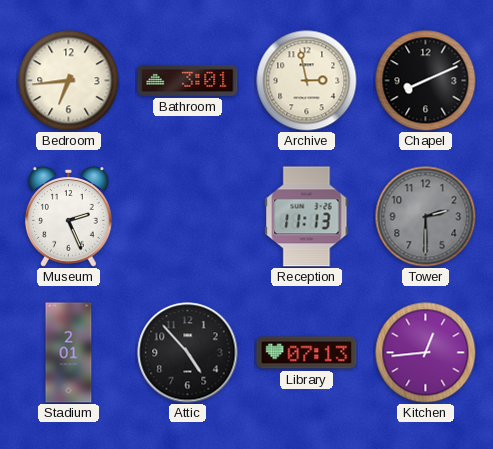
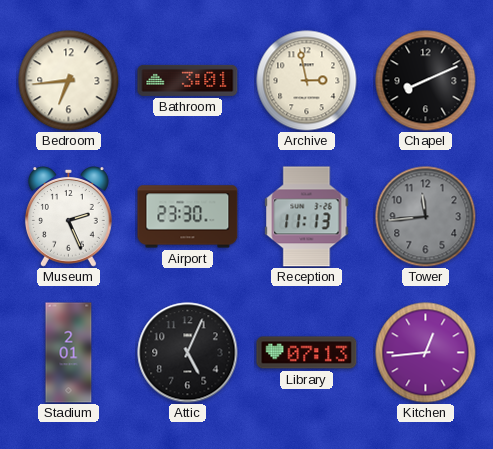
Airport: none -> 23:30 (188, 217)
Tower: 2:30 -> 11:44 (426, 217)
Attic: 4:53 -> 5:04 (188, 353)
